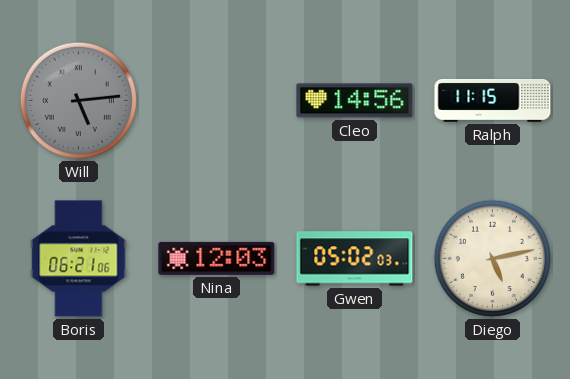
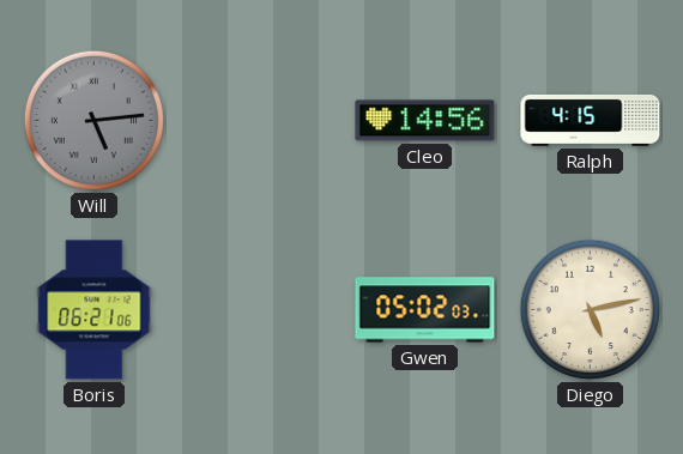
Ralph: 11:15 -> 4:15 (591, 120)
Nina: 12:03 -> none (217, 258)
